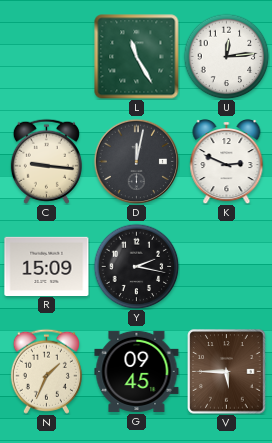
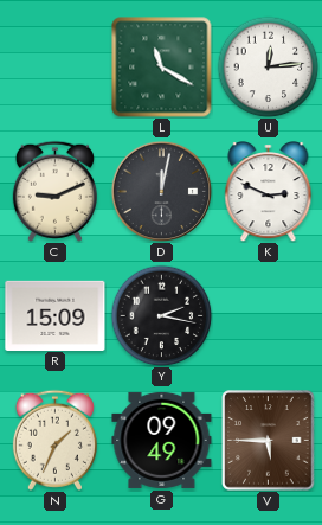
L: 11:25 -> 11:20 (162, 68)
C: 9:16 -> 9:11 (54, 191)
G: 09:45 -> 09:49 (162, 440)
